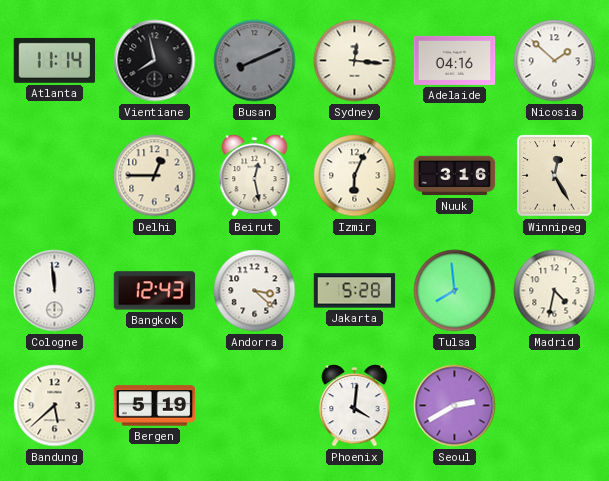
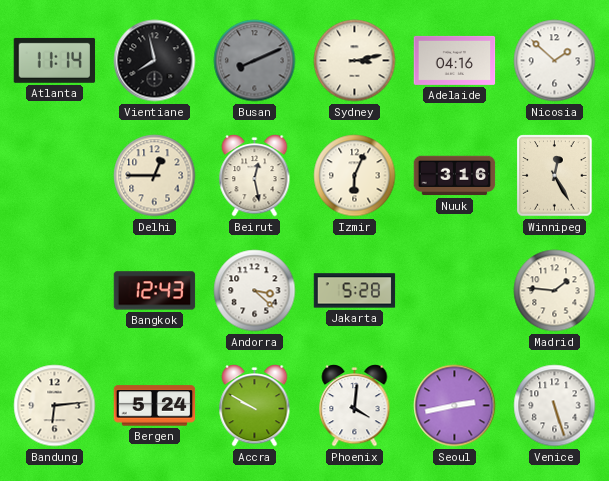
Sydney: 12:16 -> 3:13 (355, 61)
Cologne: 11:59 -> none (55, 291)
Tulsa: 7:59 -> none (455, 291)
Madrid: 4:32 -> 1:46 (555, 291)
Bandung: 5:38 -> 6:14 (55, 406)
Bergen: 5:19 -> 5:24 (155, 406)
Accra: none -> 9:50 (255, 406)
Seoul: 2:40 -> 2:43 (455, 406)
Venice: none -> 5:27 (555, 406)
